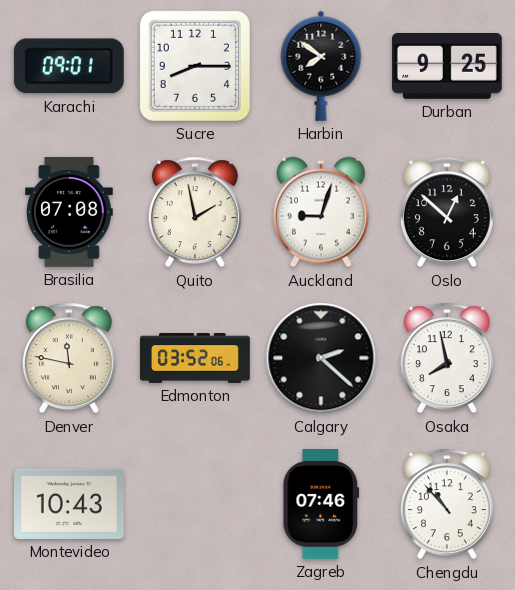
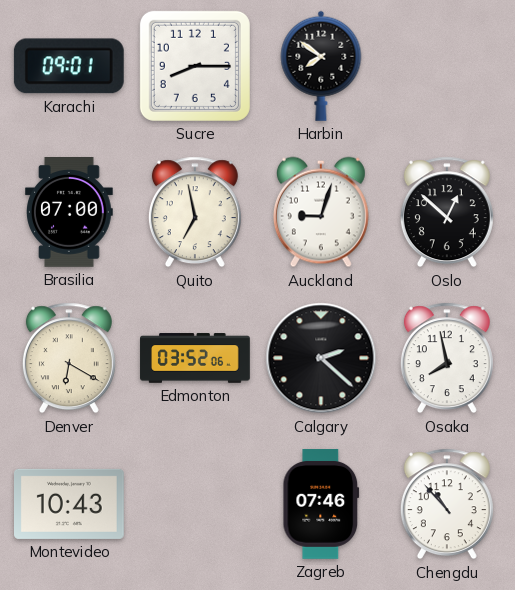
Durban: 9:25 -> none (448, 66)
Brasilia: 07:08 -> 07:00 (70, 213)
Quito: 1:58 -> 6:58 (195, 212)
Denver: 11:47 -> 6:20 (69, 358)
